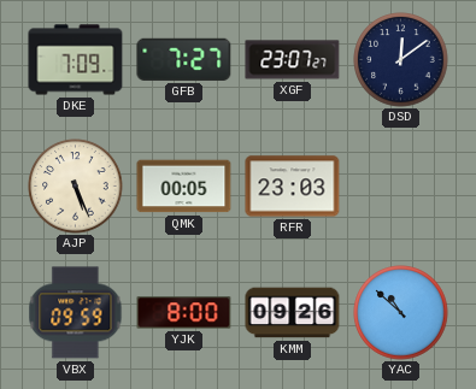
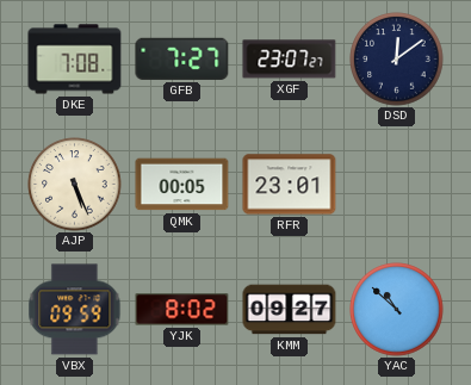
DKE: 7:09 -> 7:08 (75, 60)
RFR: 23:03 -> 23:01 (290, 185)
YJK: 8:00 -> 8:02 (182, 310)
KMM: 09:26 -> 09:27 (290, 310)
